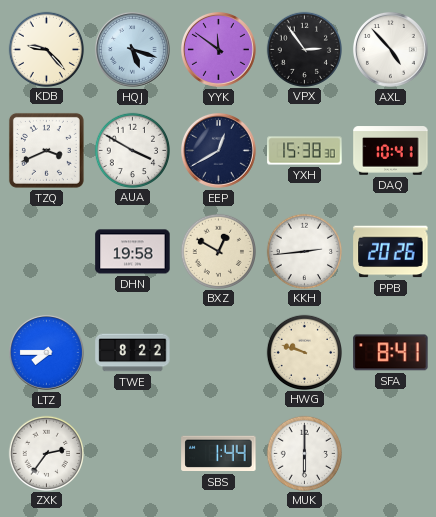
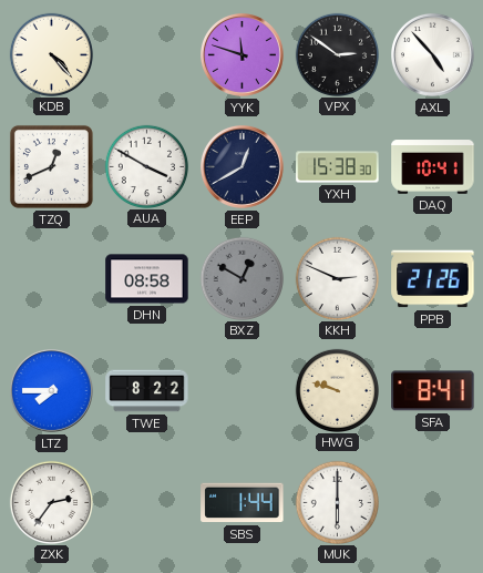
KDB: 9:23 -> 4:23 (51, 54)
HQJ: 5:18 -> none (133, 50)
YYK: 11:51 -> 11:48 (243, 55)
VPX: 2:54 -> 2:51 (337, 54)
TZQ: 3:41 -> 12:41 (51, 166)
DHN: 19:58 -> 08:58 (147, 279)
BXZ dial: cream -> grey (242, 278)
KKH: 2:44 -> 2:49 (337, 278)
PPB: 20:26 -> 21:26 (433, 279)
